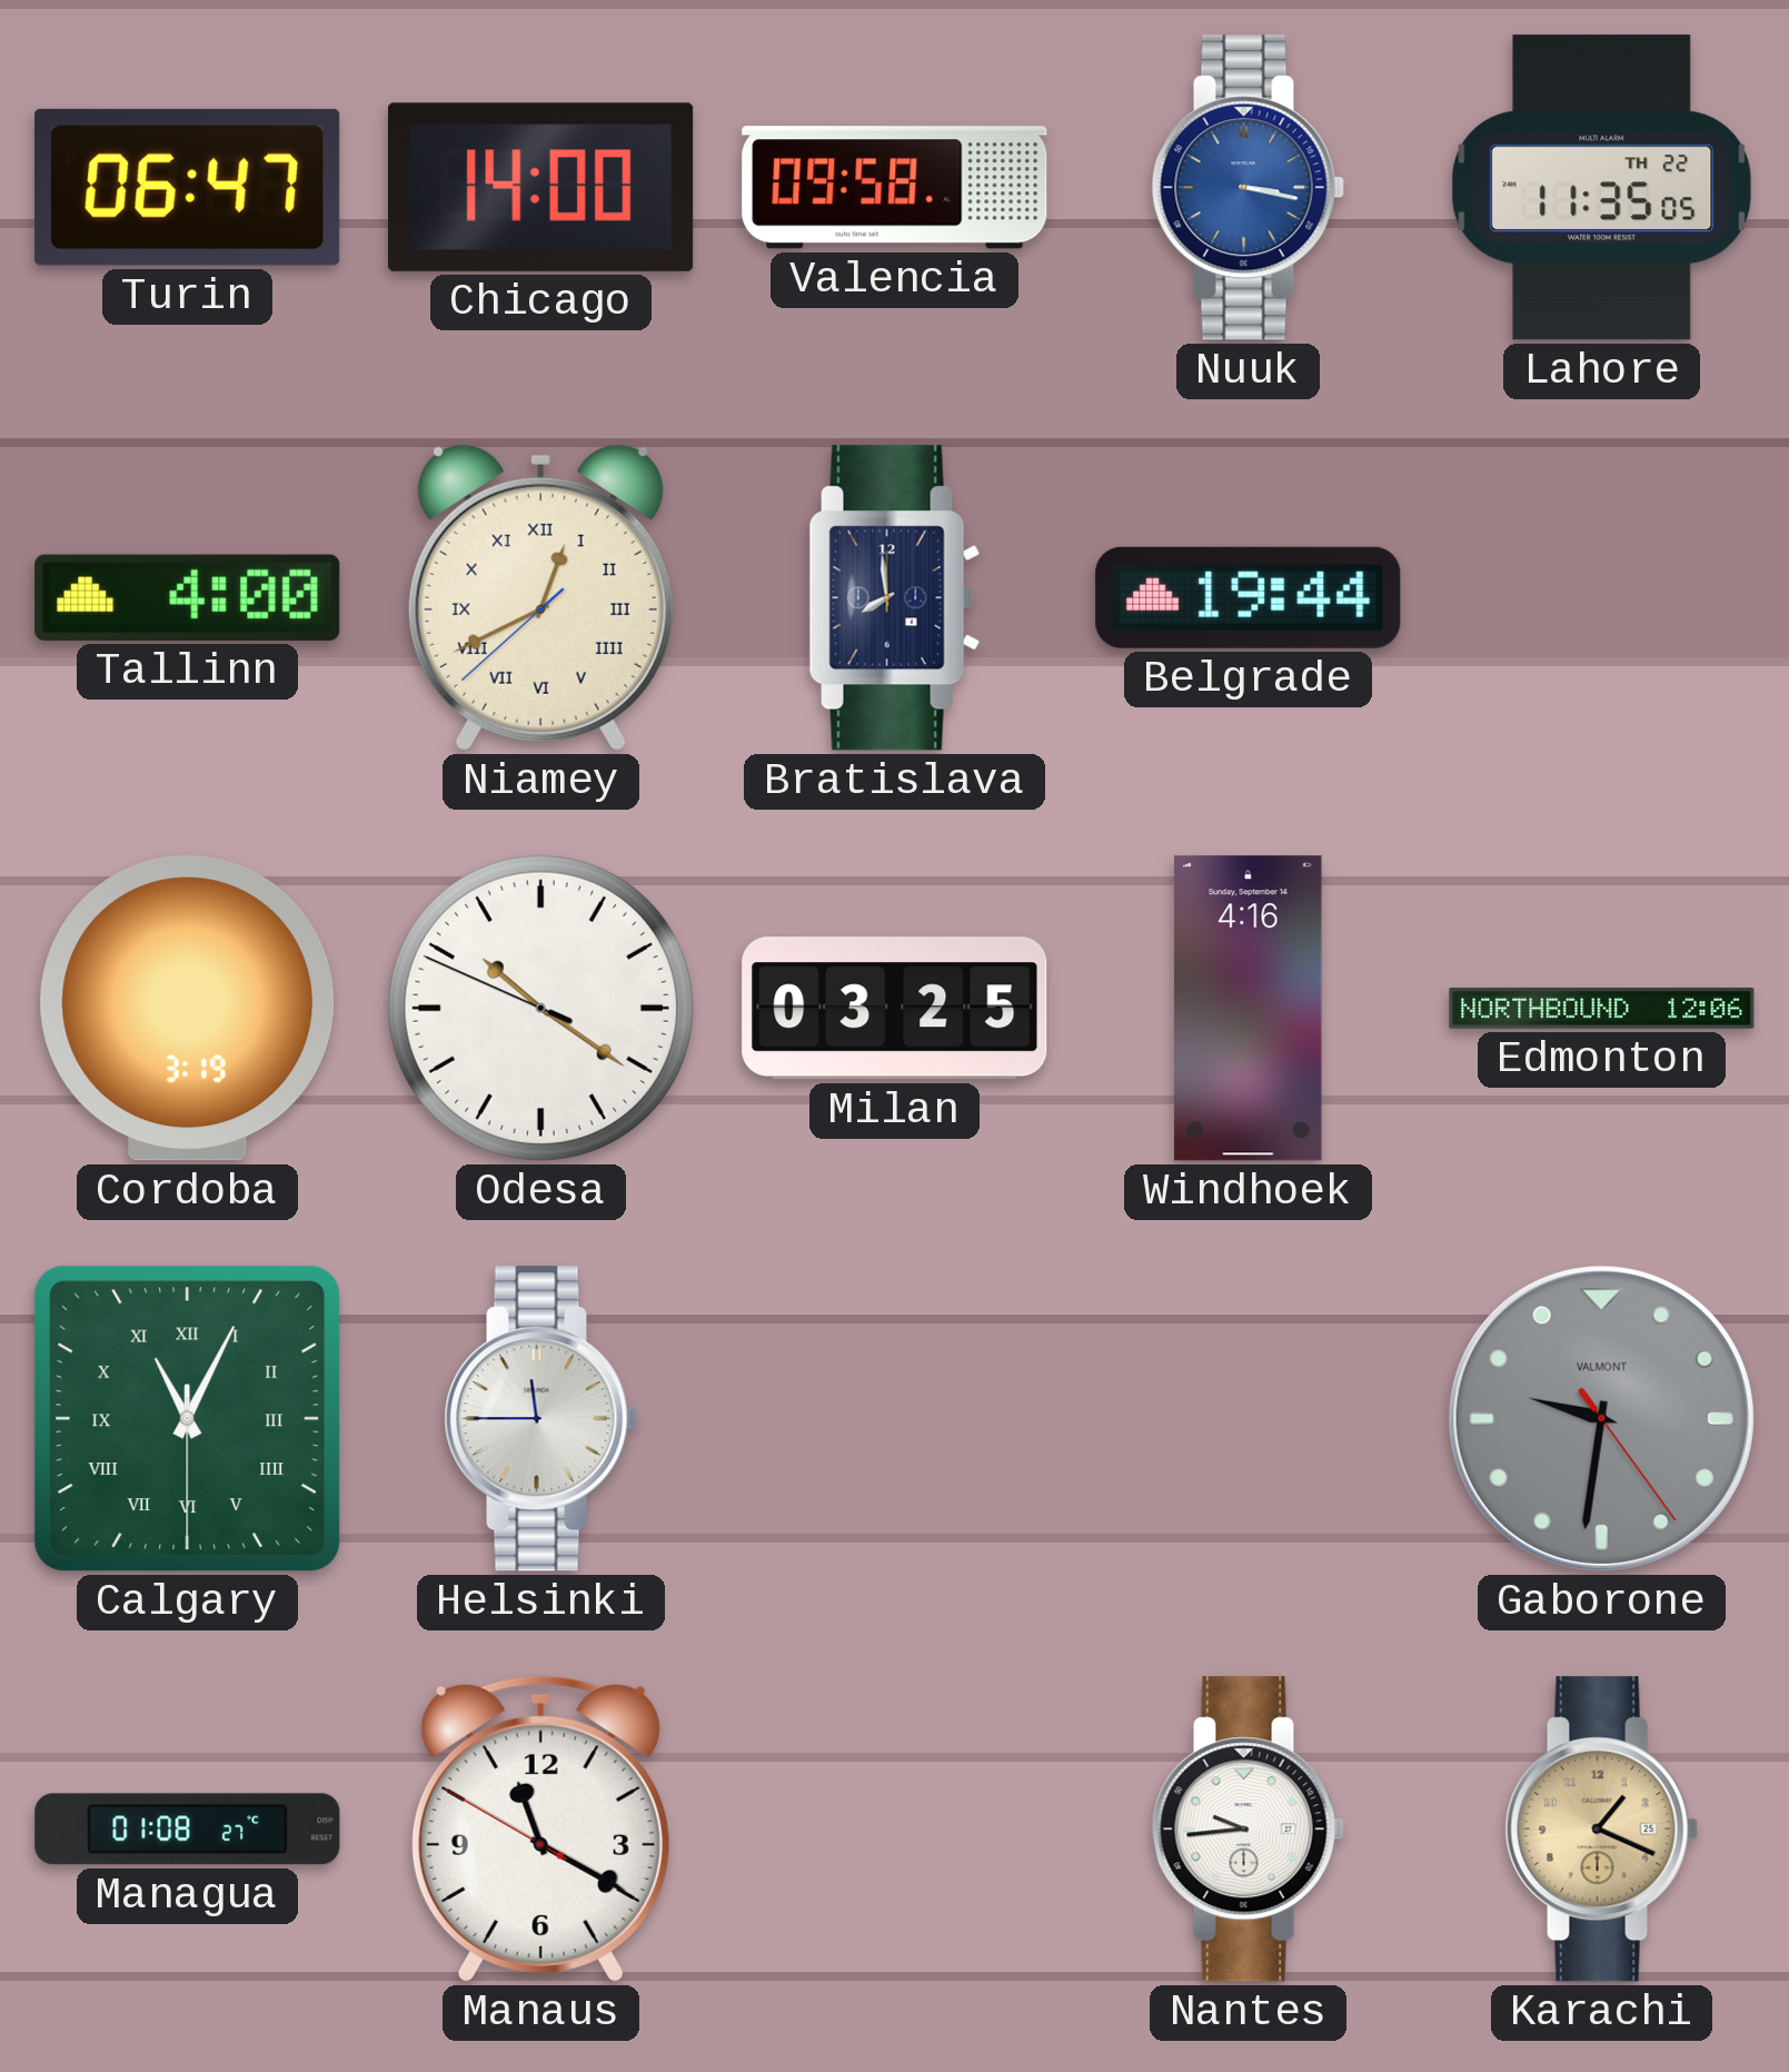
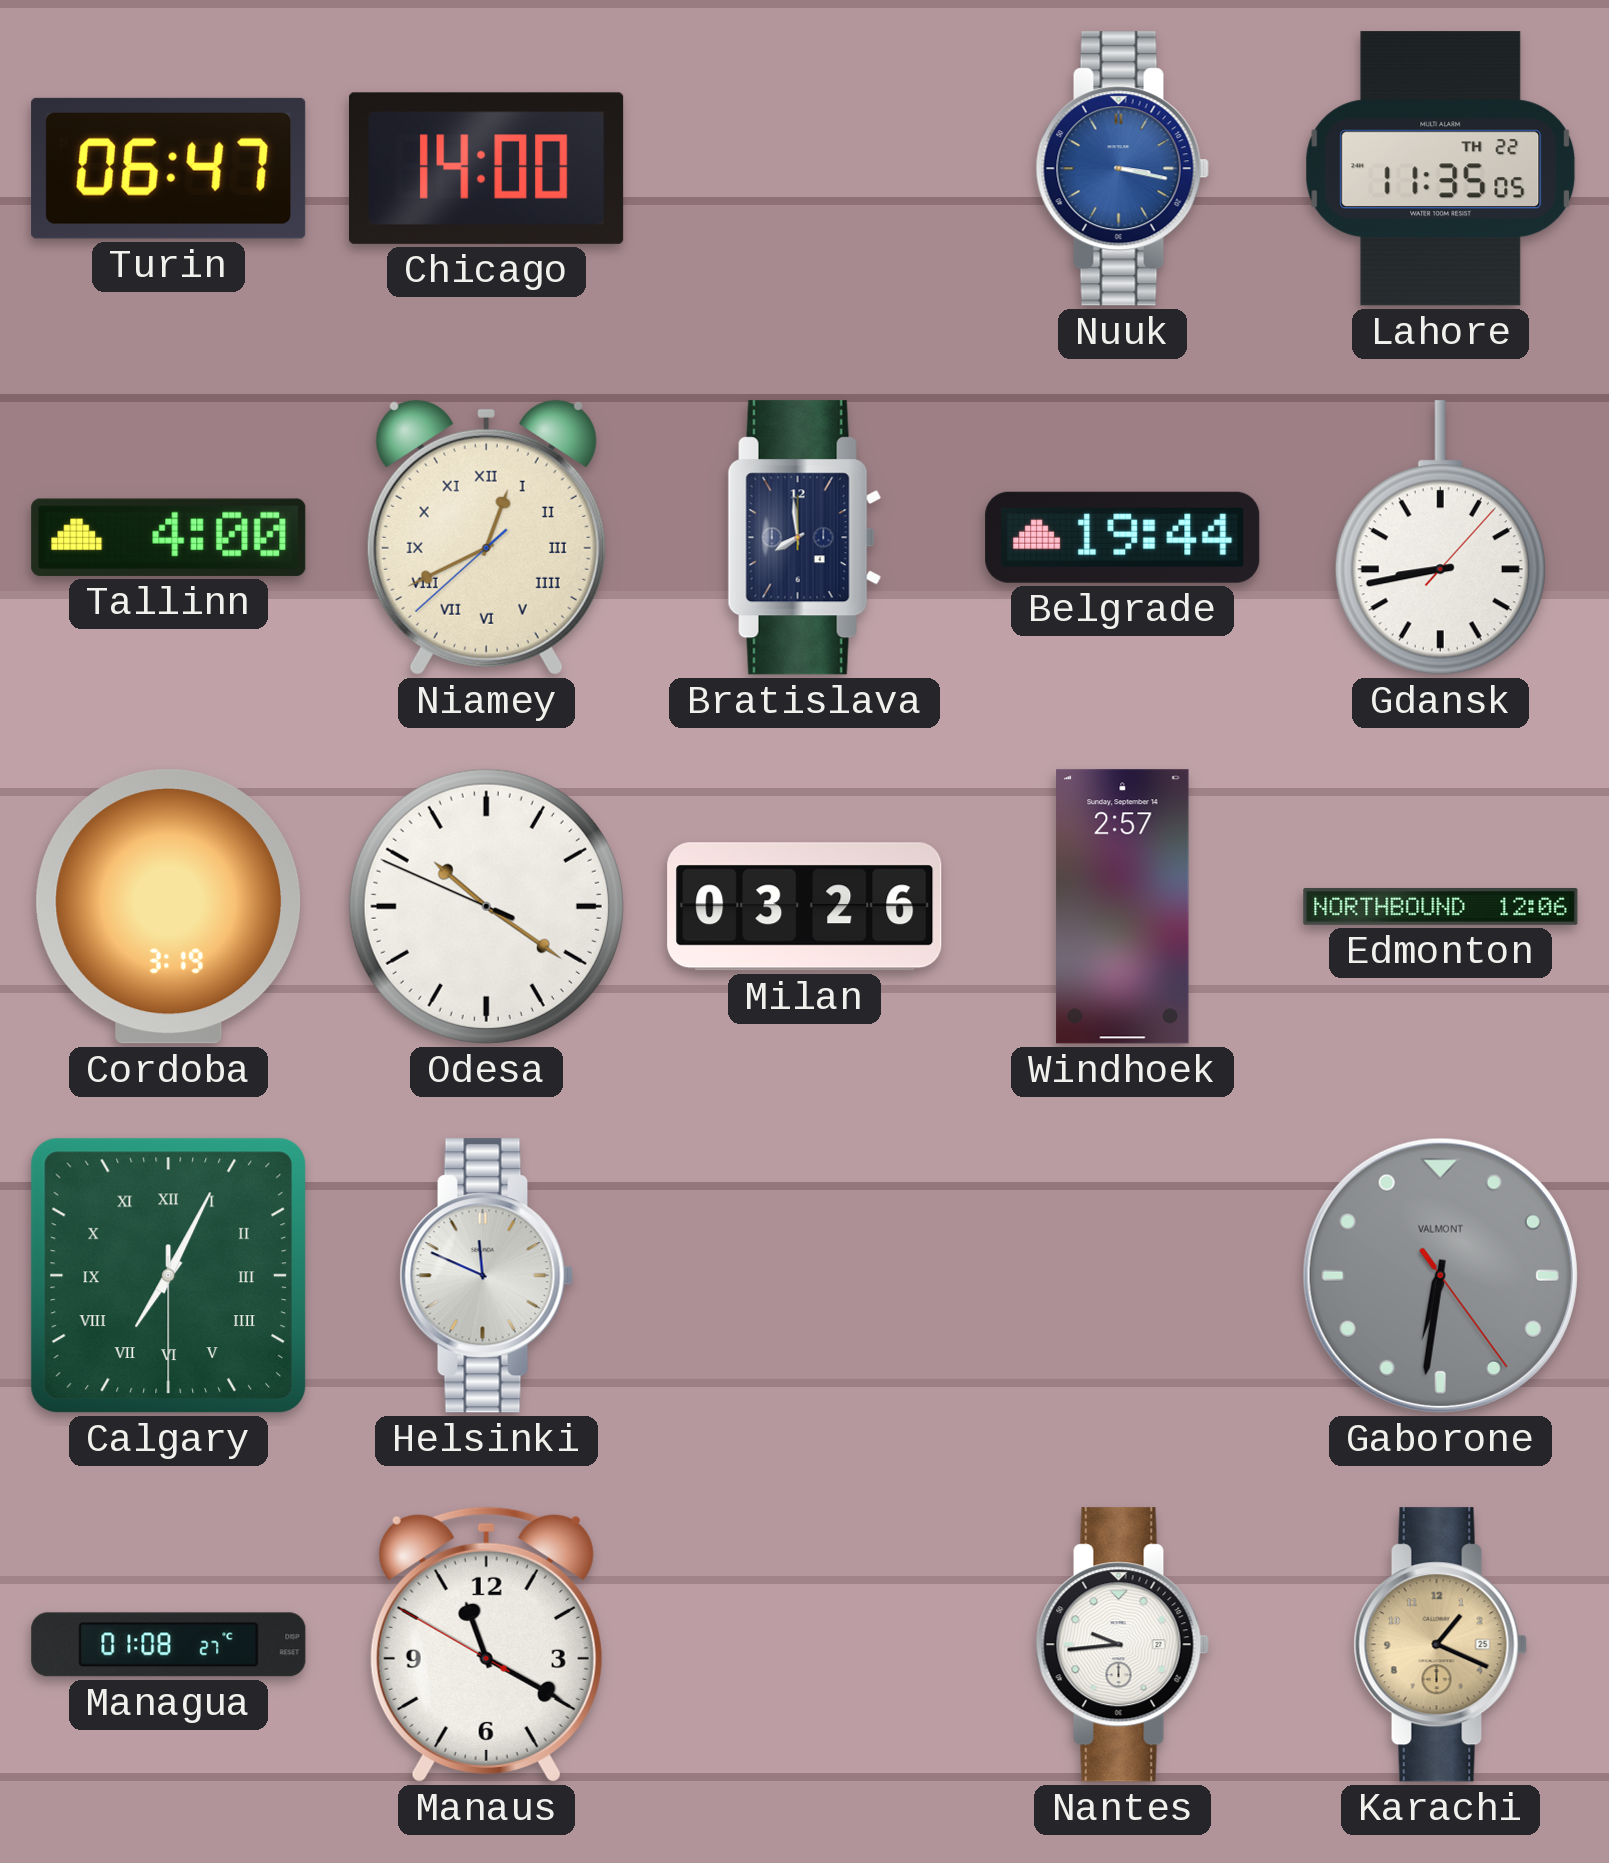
Valencia: 09:58 -> none (895, 188)
Gdansk: none -> 8:43 (1440, 538)
Milan: 03:25 -> 03:26 (805, 907)
Windhoek: 4:16 -> 2:57 (1123, 907)
Calgary: 11:04 -> 7:04 (168, 1275)
Helsinki: 11:45 -> 11:49 (486, 1276)
Gaborone: 9:31 -> 6:31 (1440, 1275)
